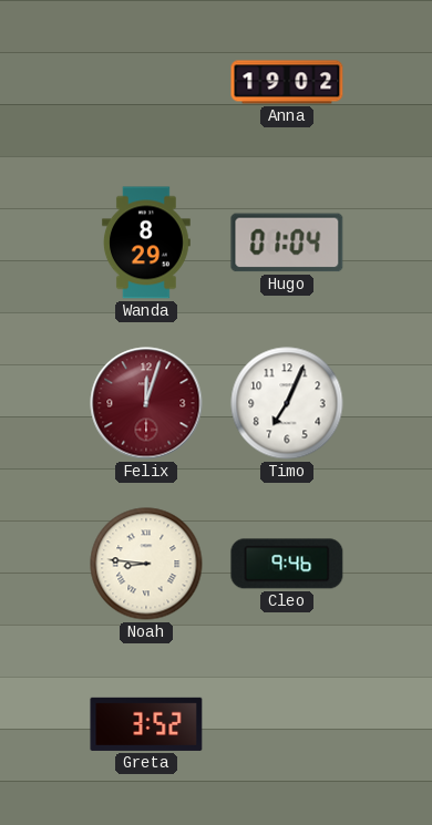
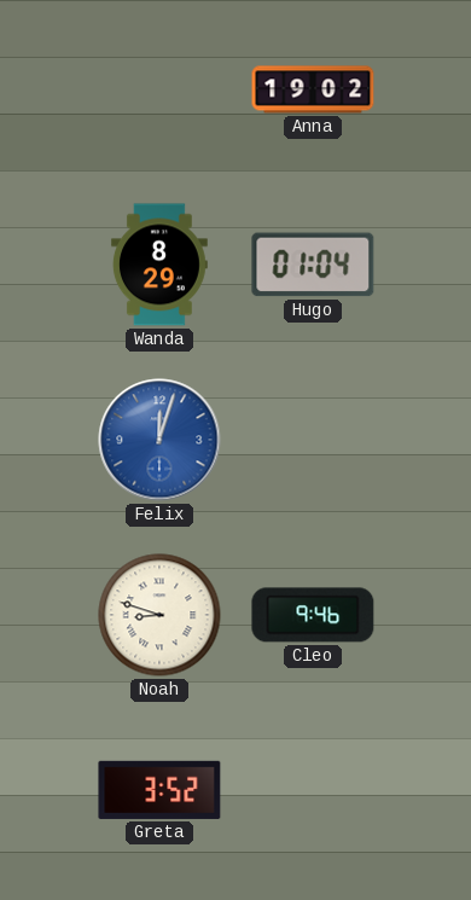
Felix dial: burgundy -> blue (159, 440)
Timo: 7:04 -> none (287, 403)
Noah: 8:46 -> 8:48 (159, 615)
